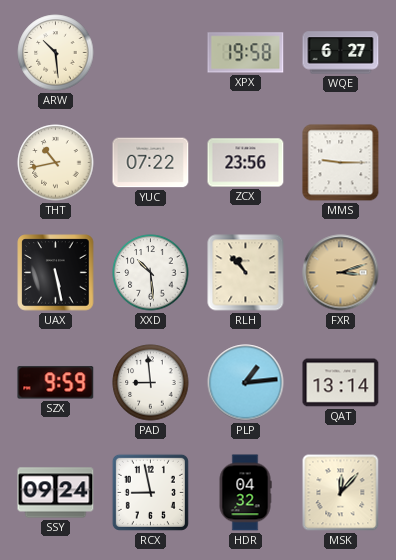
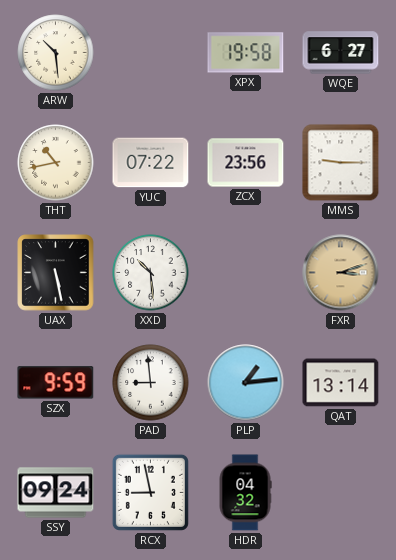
RLH: 10:53 -> none (246, 273)
MSK: 12:07 -> none (341, 493)
